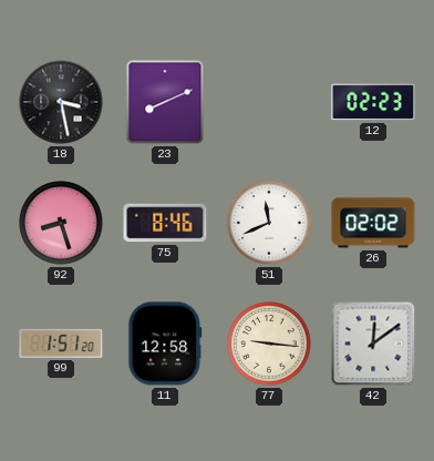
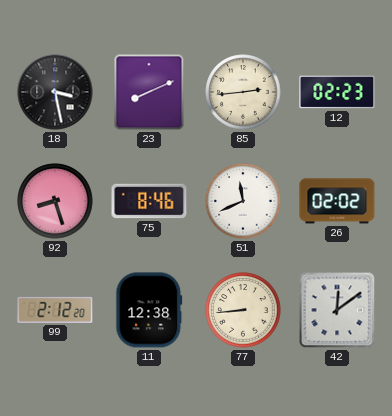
85: none -> 2:44 (243, 92)
99: 1:51 -> 2:12 (55, 310)
11: 12:58 -> 12:38 (149, 310)
77: 9:16 -> 8:44 (243, 310)
